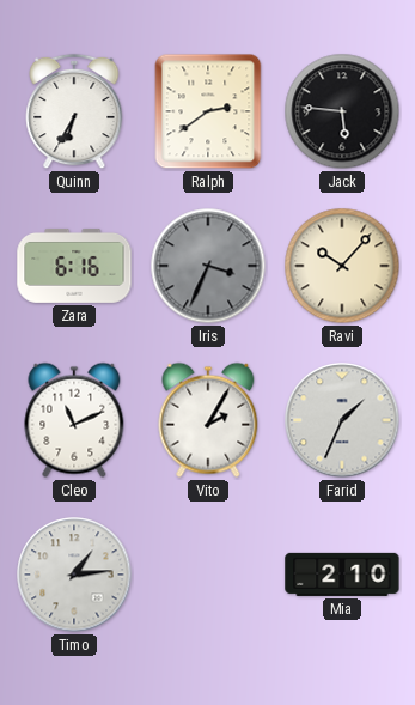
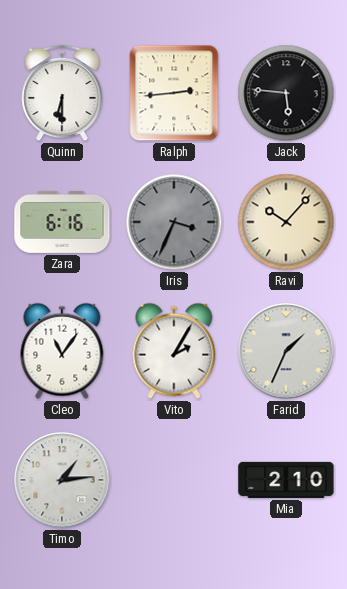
Quinn: 6:35 -> 6:30 (62, 93)
Ralph: 2:39 -> 2:44 (174, 93)
Cleo: 11:11 -> 11:06 (62, 351)
